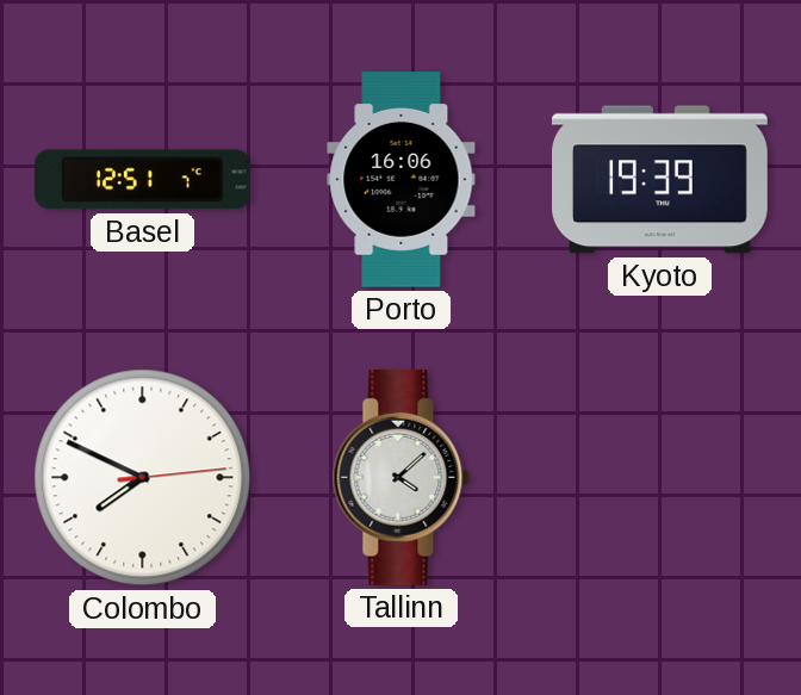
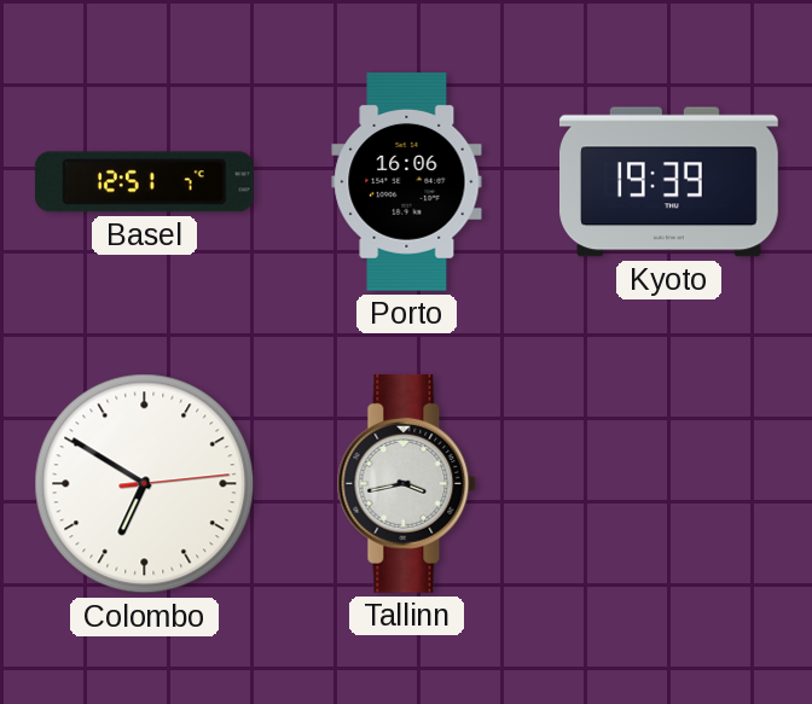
Colombo: 7:49 -> 6:50 (145, 484)
Tallinn: 4:08 -> 3:43 (407, 483)
